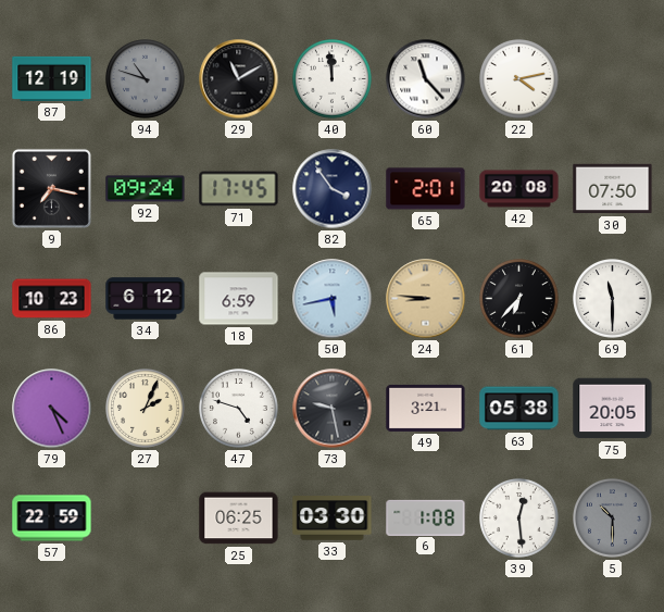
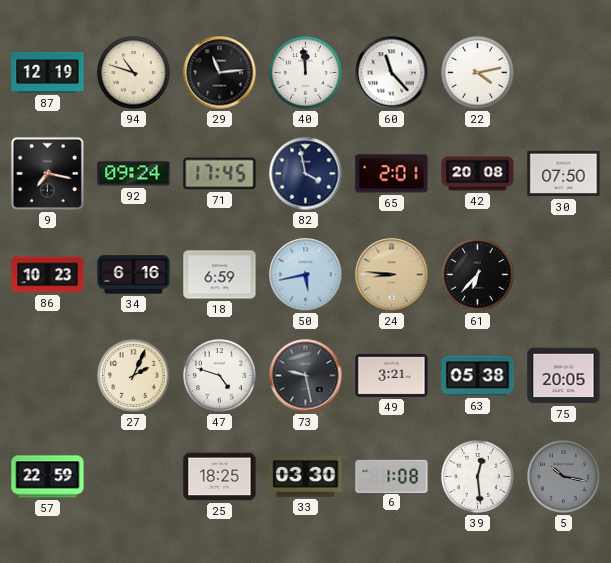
94 dial: grey -> cream (134, 73)
29: 11:10 -> 11:14 (220, 73)
82: 3:54 -> 3:58 (306, 174)
34: 6:12 -> 6:16 (134, 275)
69: 11:30 -> none (613, 299)
79: 4:26 -> none (52, 409)
25: 06:25 -> 18:25 (220, 477)
5: 10:30 -> 10:17 (564, 477)
